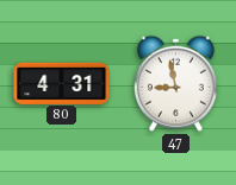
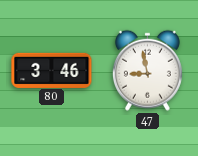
80: 4:31 -> 3:46 (52, 70)
